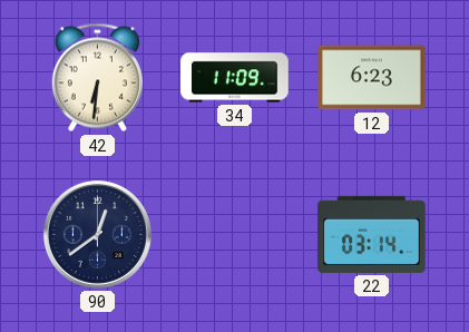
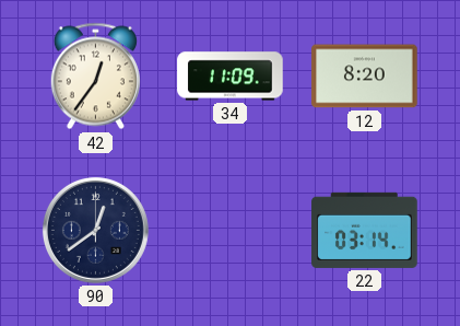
42: 6:31 -> 12:36 (95, 77)
12: 6:23 -> 8:20 (365, 77)
